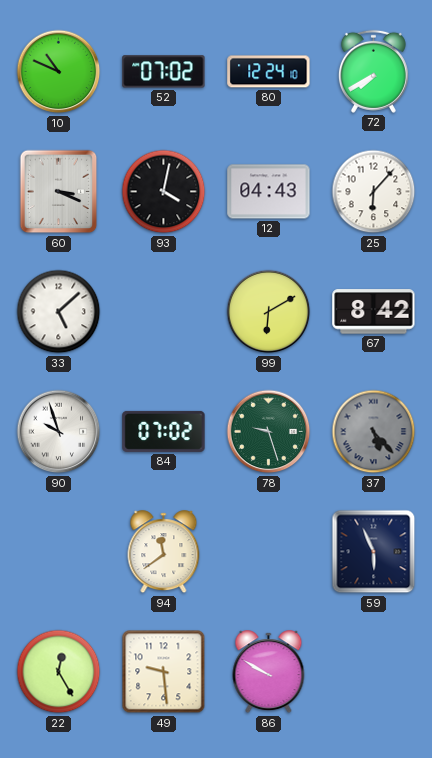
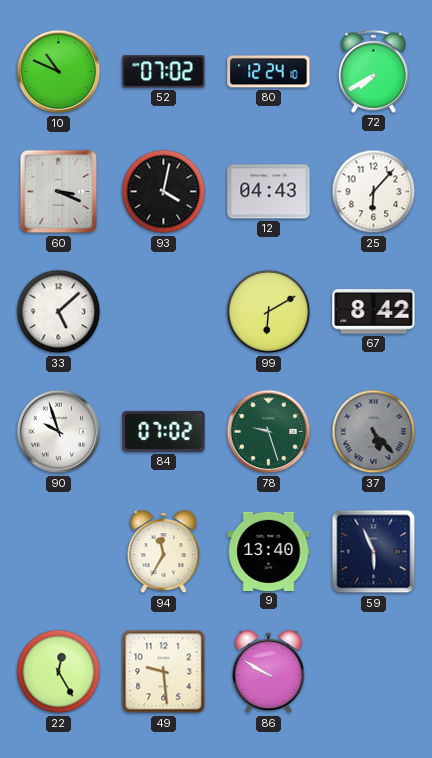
94: 11:39 -> 11:35 (164, 552)
9: none -> 13:40 (269, 551)
